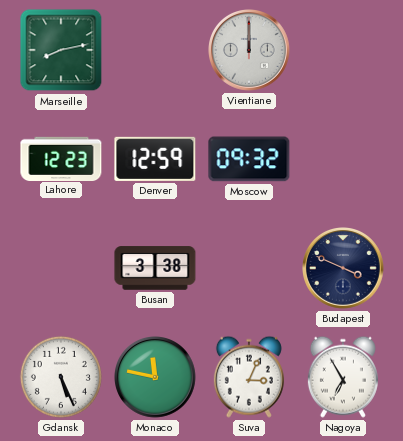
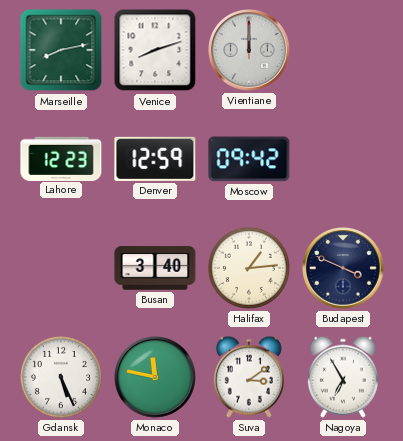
Venice: none -> 8:12 (155, 50)
Moscow: 09:32 -> 09:42 (249, 159)
Busan: 3:38 -> 3:40 (155, 268)
Halifax: none -> 1:14 (249, 268)
Suva: 3:04 -> 3:09 (249, 377)
